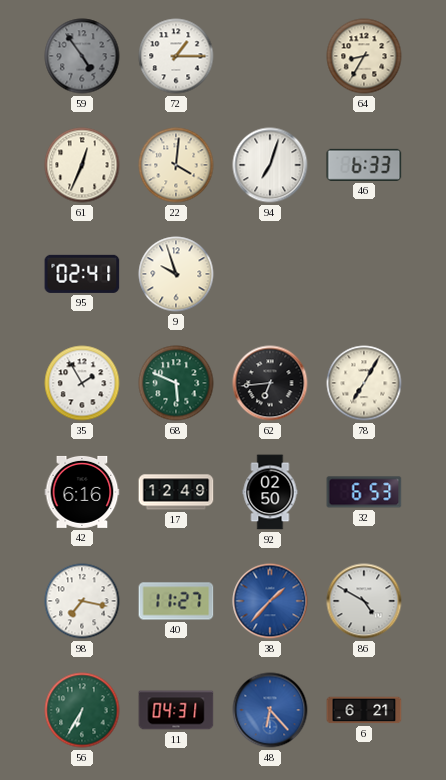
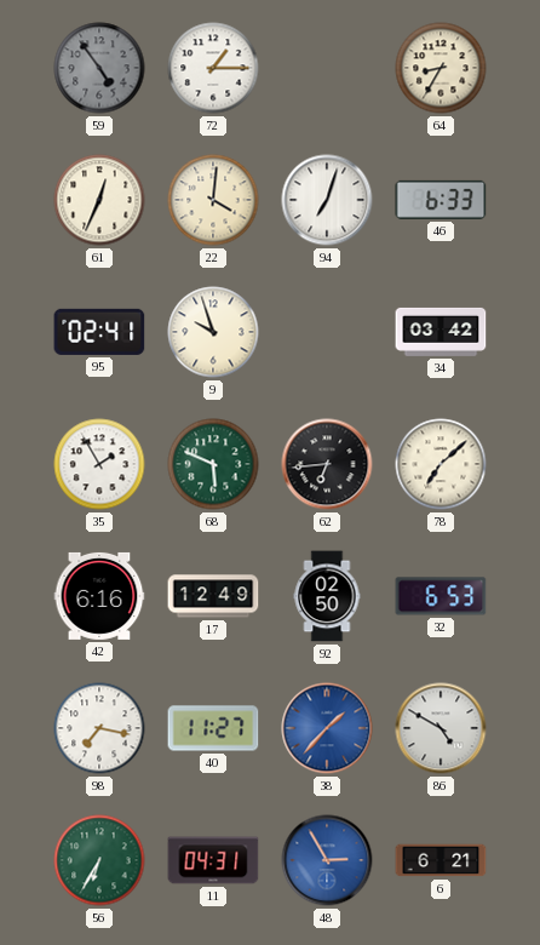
34: none -> 03:42 (441, 332)
78: 7:05 -> 7:08 (441, 464)
48: 6:23 -> 2:55 (327, 860)
